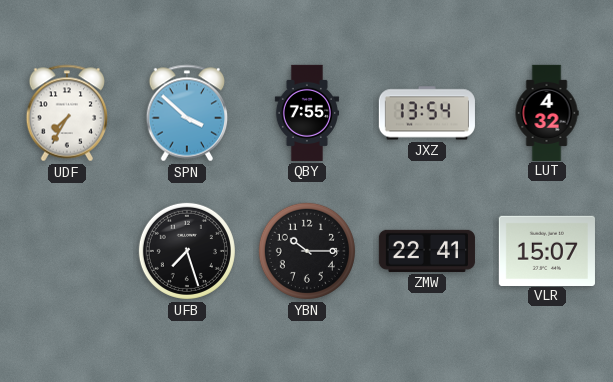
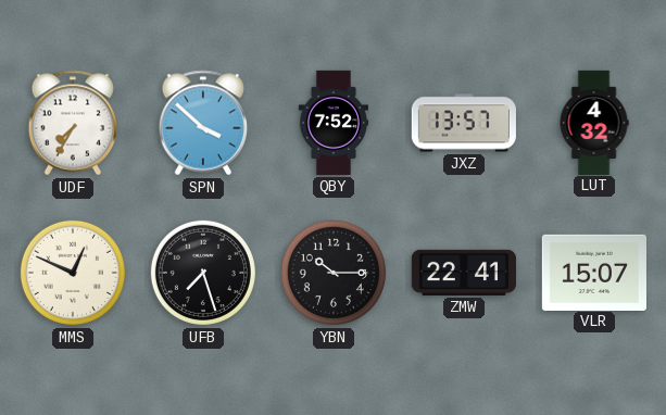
QBY: 7:55 -> 7:52 (332, 123)
JXZ: 13:54 -> 13:57 (464, 123)
MMS: none -> 12:49 (73, 273)
